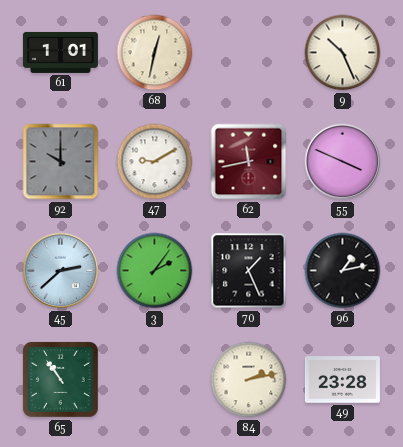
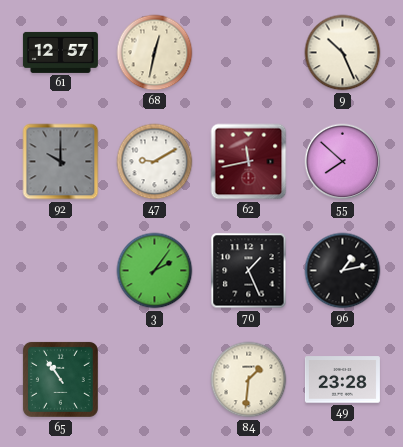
61: 1:01 -> 12:57 (60, 52)
55: 3:49 -> 7:52 (343, 162)
45: 2:38 -> none (61, 271)
84: 2:13 -> 1:31 (249, 380)
